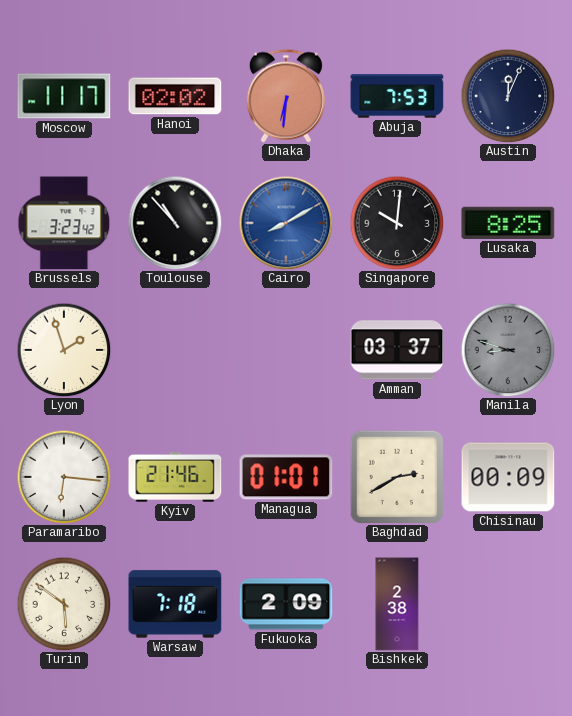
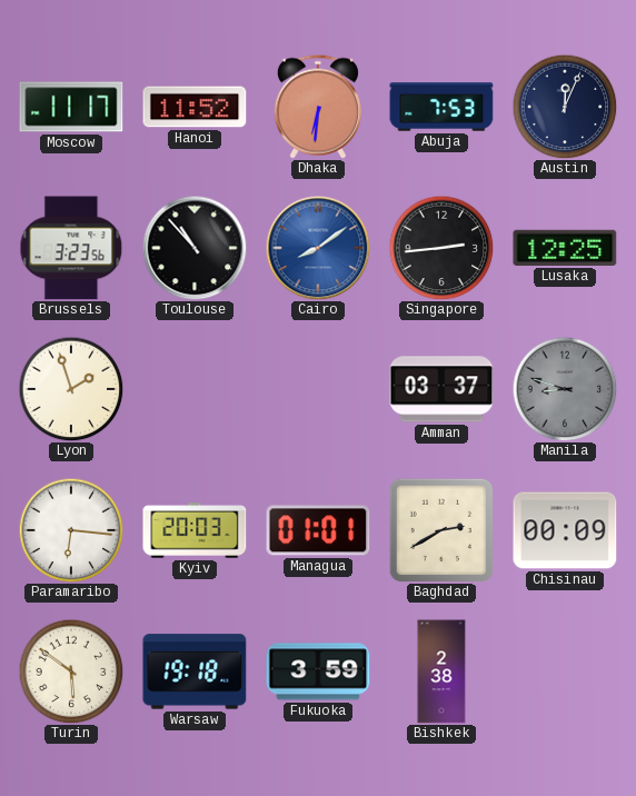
Hanoi: 02:02 -> 11:52 (195, 107)
Brussels: 3:23:42 -> 3:23:56 (71, 248)
Cairo: 8:10 -> 8:09 (318, 248)
Singapore: 10:01 -> 2:44 (441, 248)
Lusaka: 8:25 -> 12:25 (565, 248)
Kyiv: 21:46 -> 20:03 (195, 531)
Warsaw: 7:18 -> 19:18 (195, 671)
Fukuoka: 2:09 -> 3:59 (318, 671)
